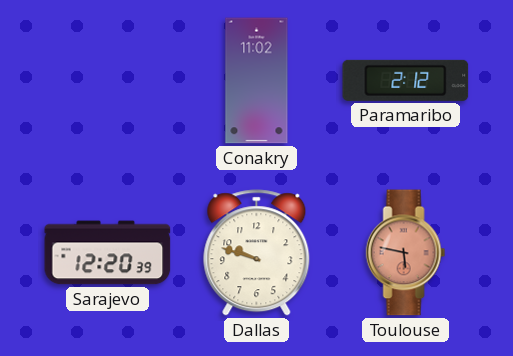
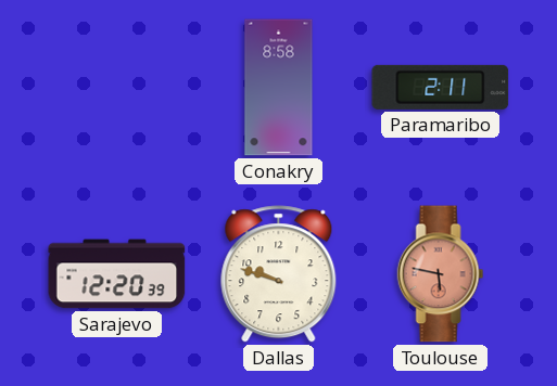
Conakry: 11:02 -> 8:58 (279, 88)
Paramaribo: 2:12 -> 2:11 (441, 87)
